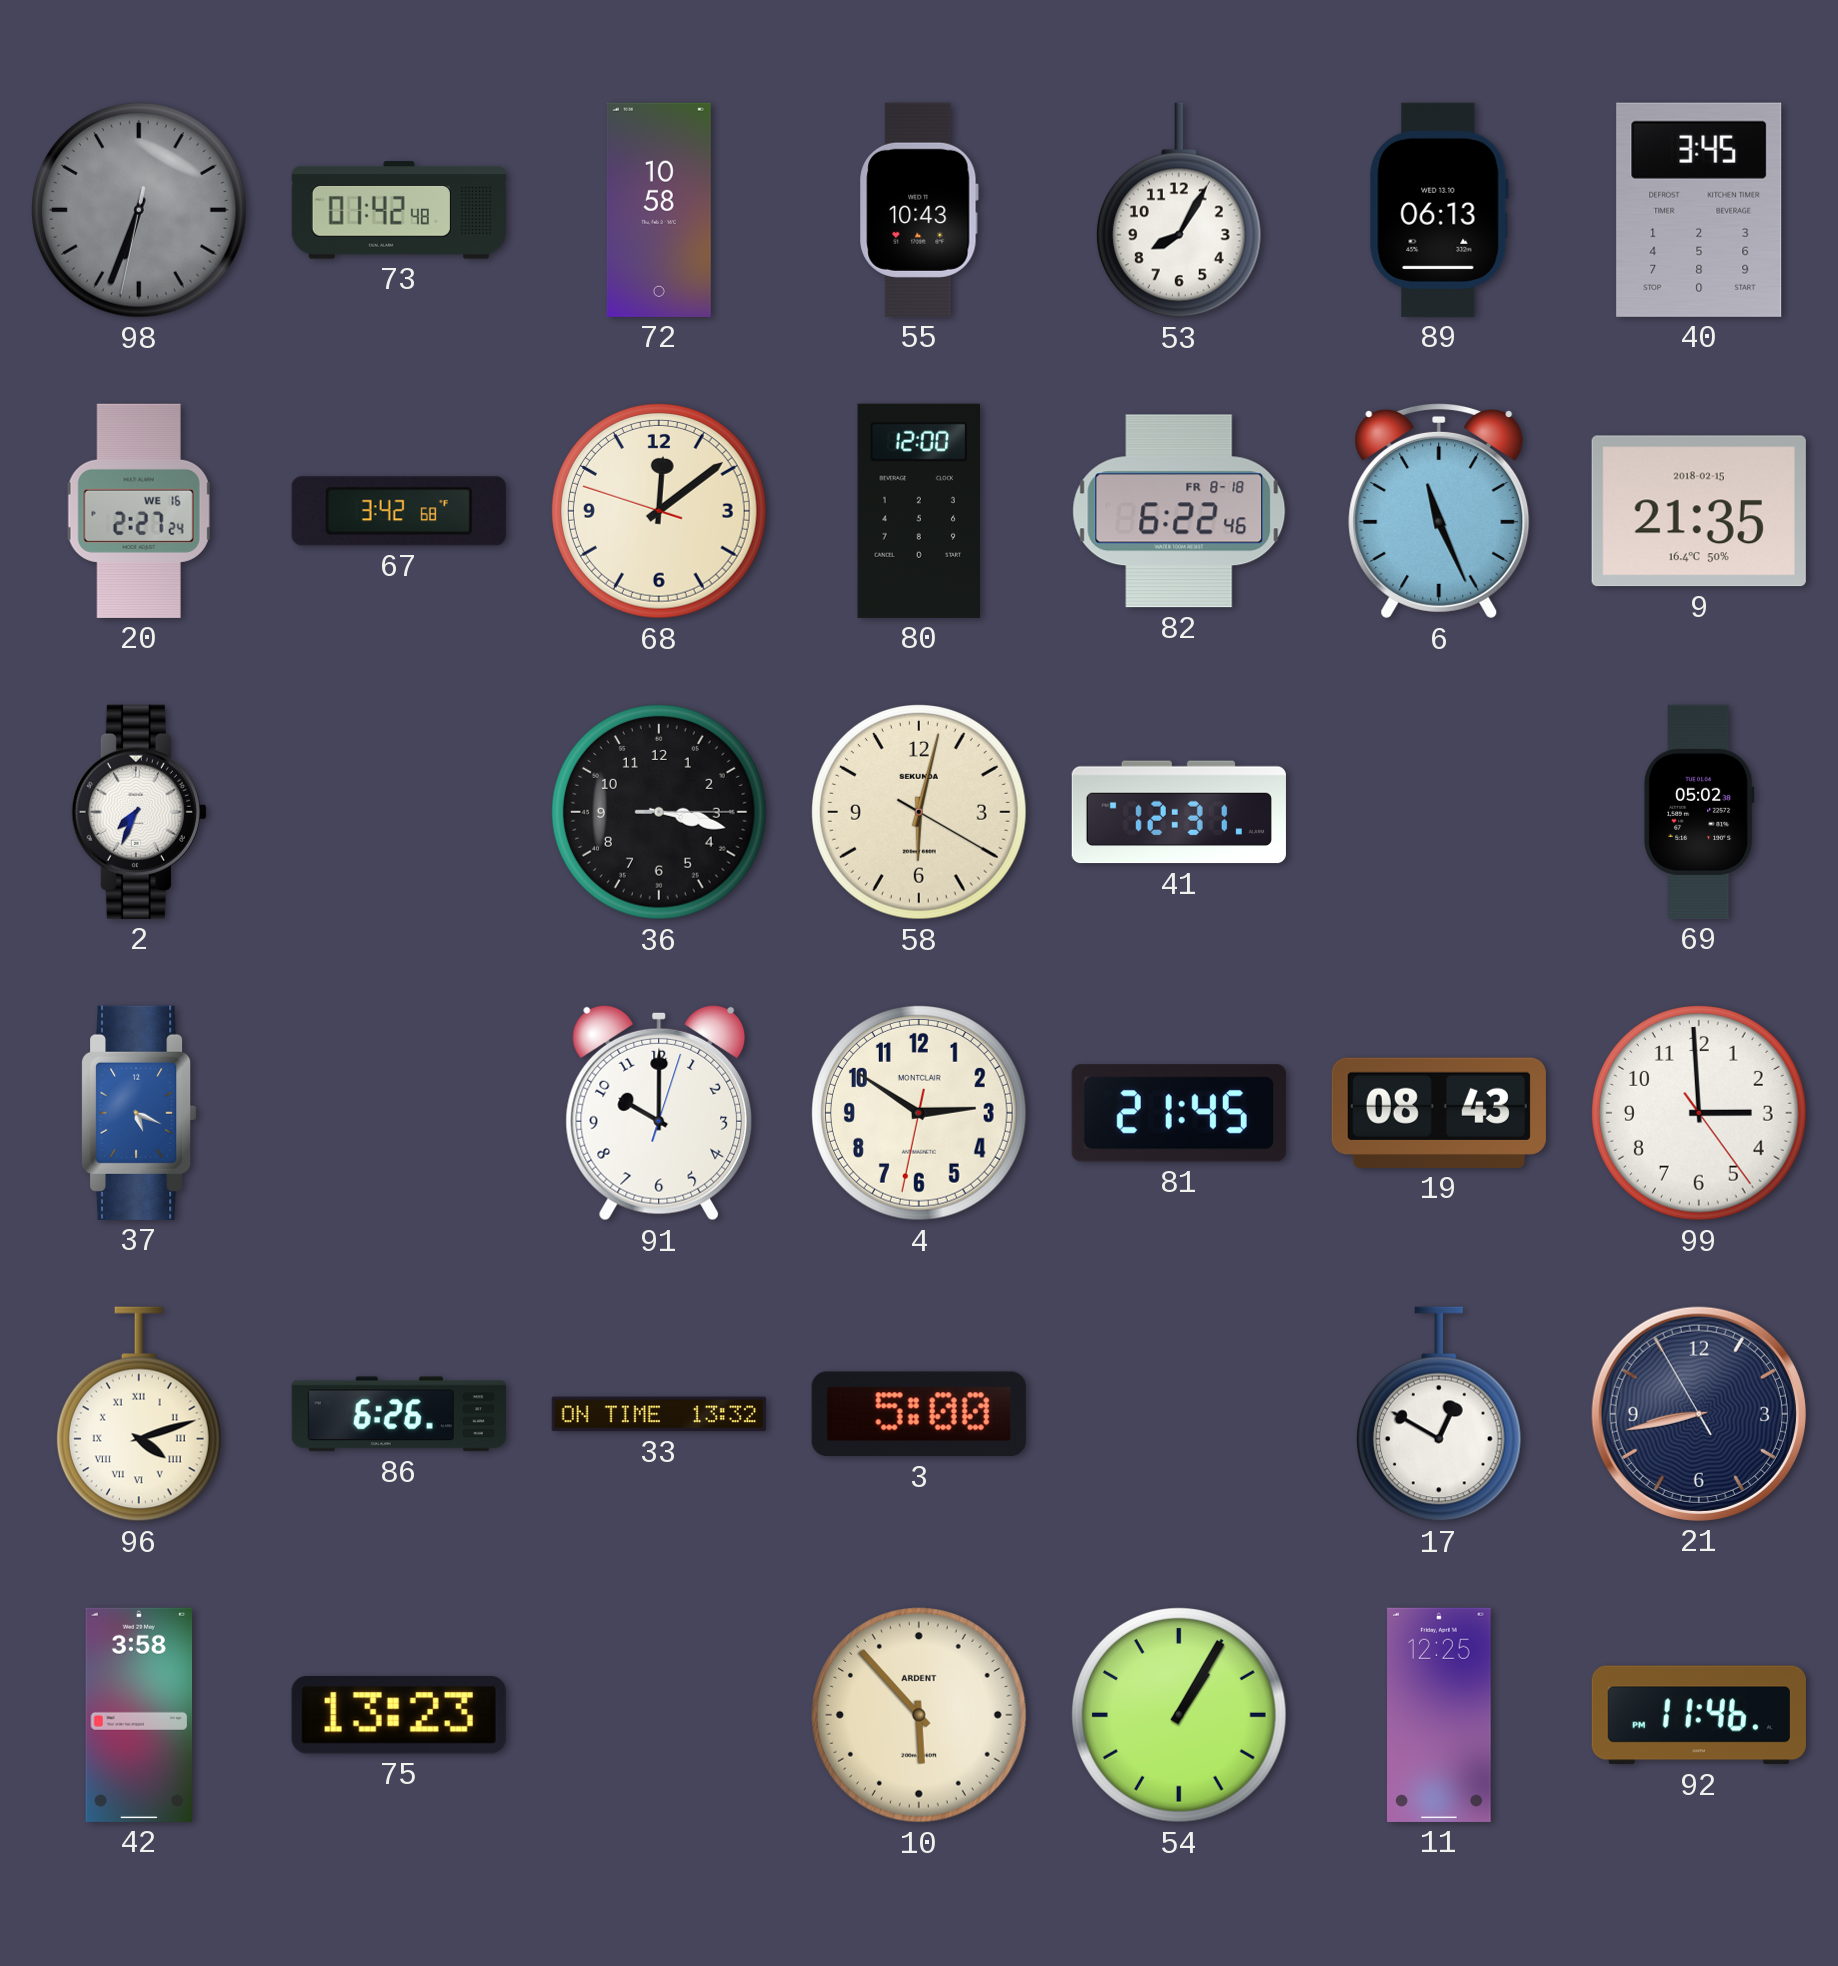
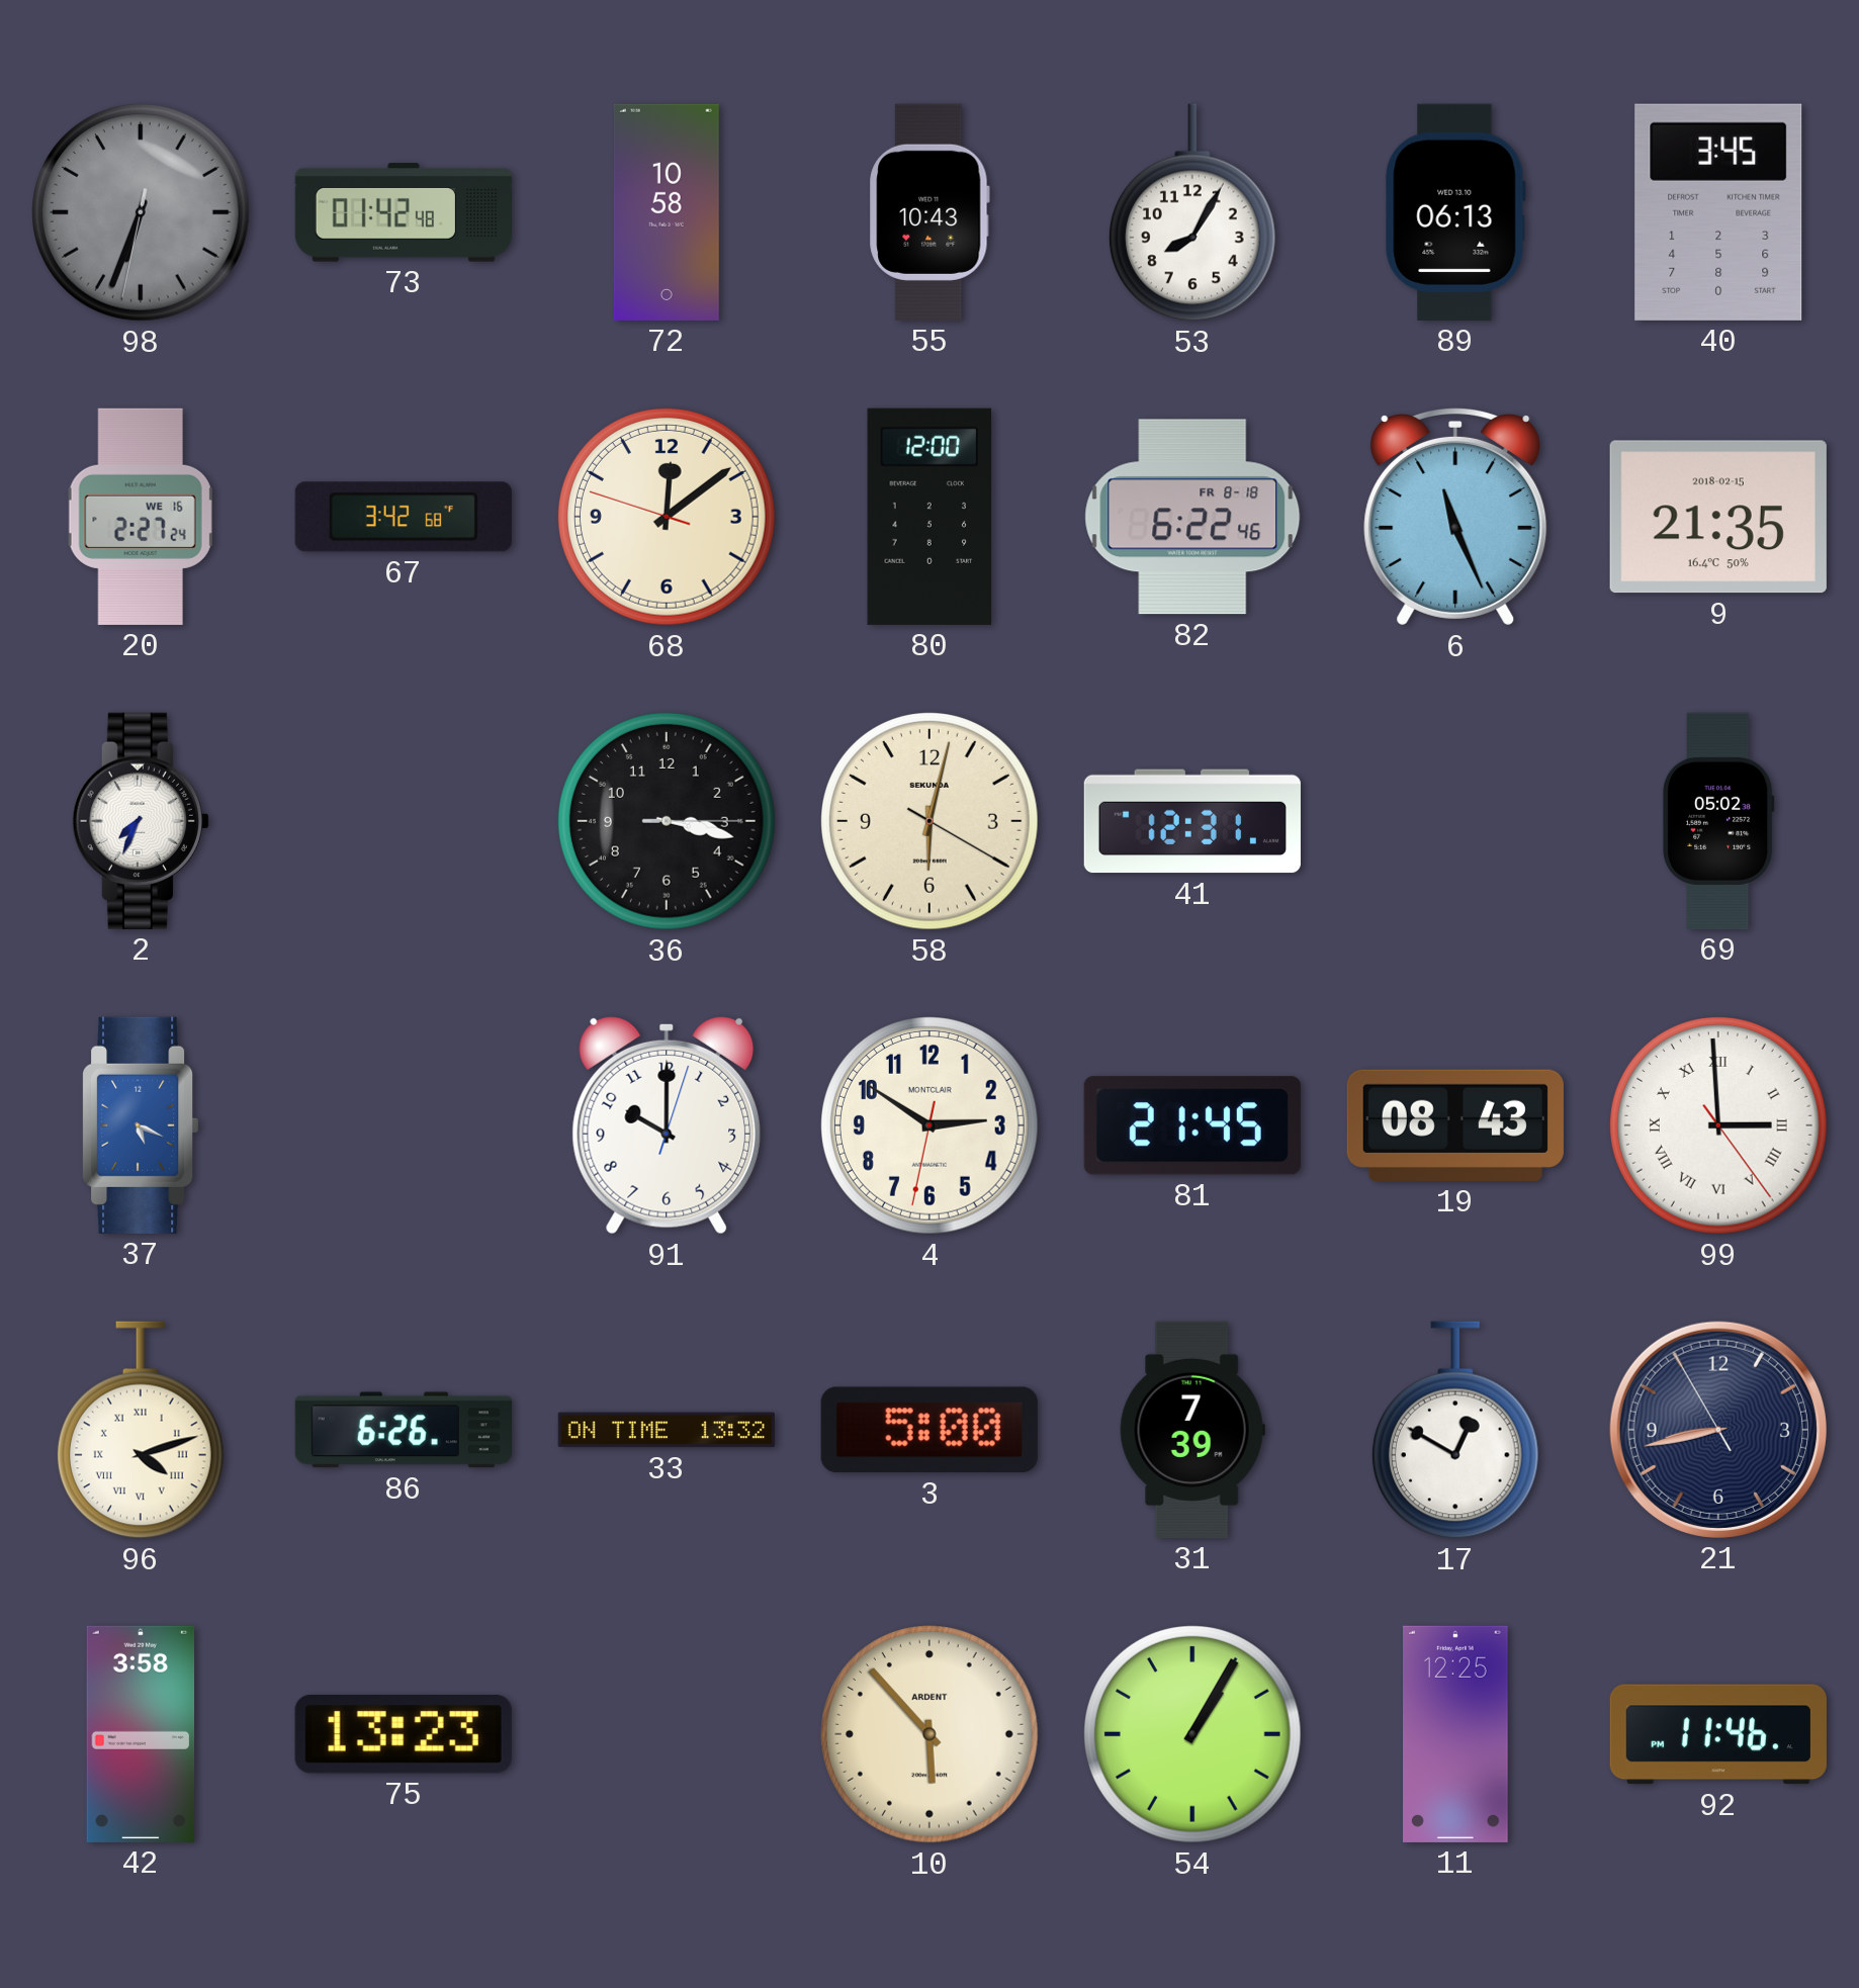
99 numerals: Arabic -> Roman (1719, 1126)
31: none -> 7:39 (1192, 1430)
